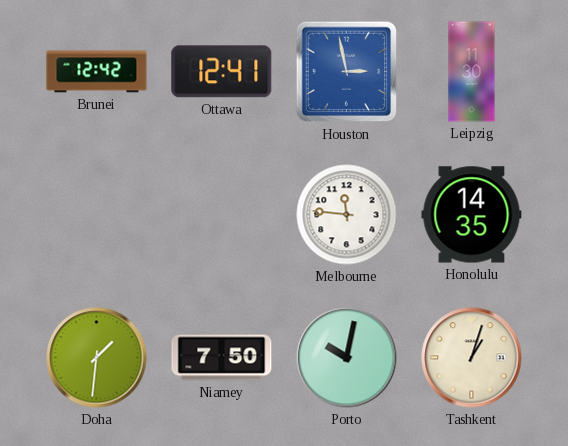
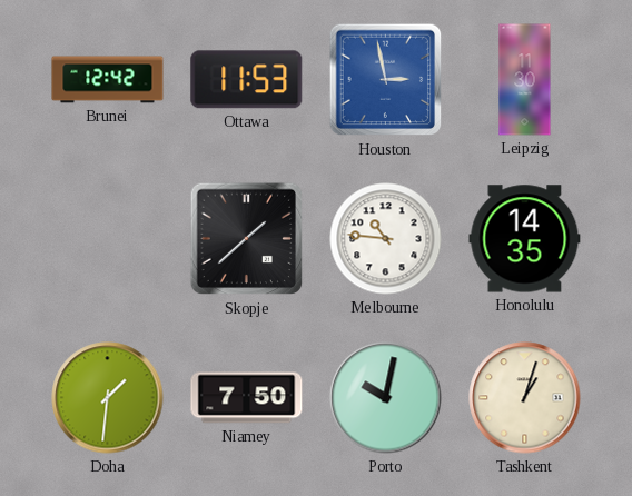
Ottawa: 12:41 -> 11:53 (247, 80)
Skopje: none -> 1:38 (247, 239)
Melbourne: 11:46 -> 10:46 (386, 239)
